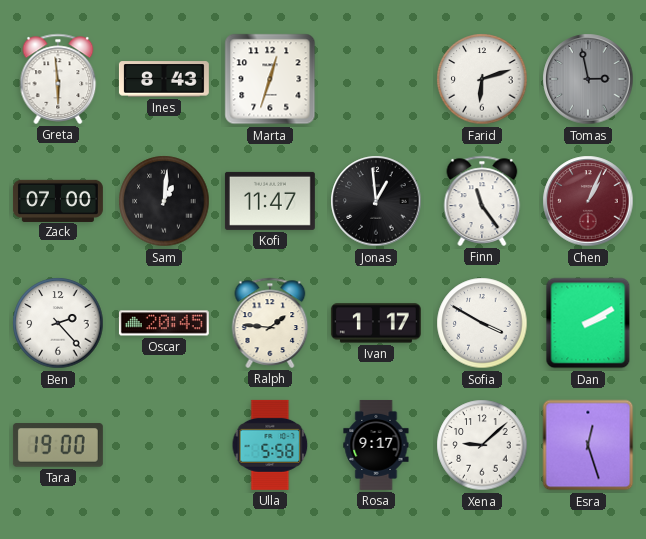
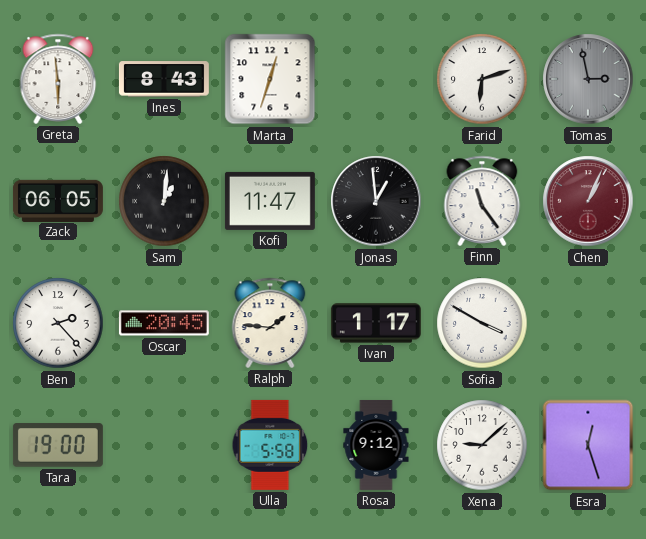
Zack: 07:00 -> 06:05 (58, 200)
Dan: 2:10 -> none (588, 323)
Rosa: 9:17 -> 9:12 (376, 445)
